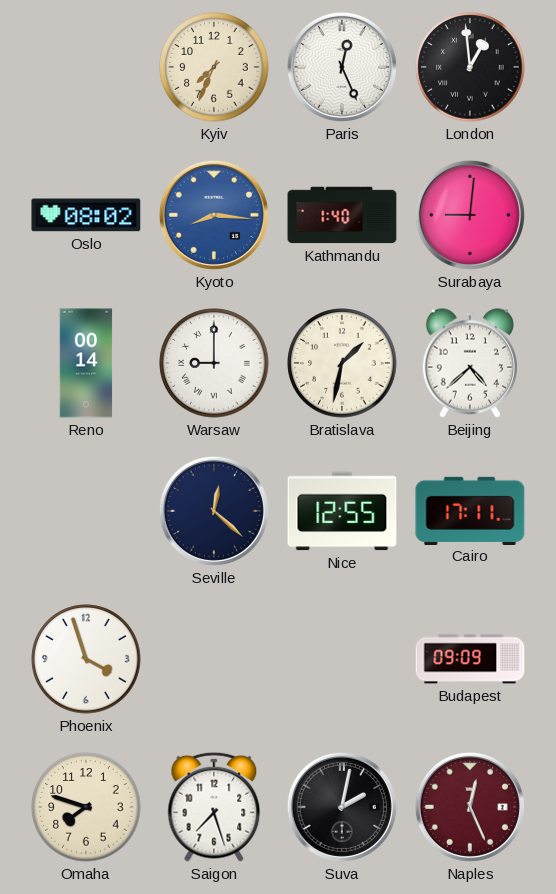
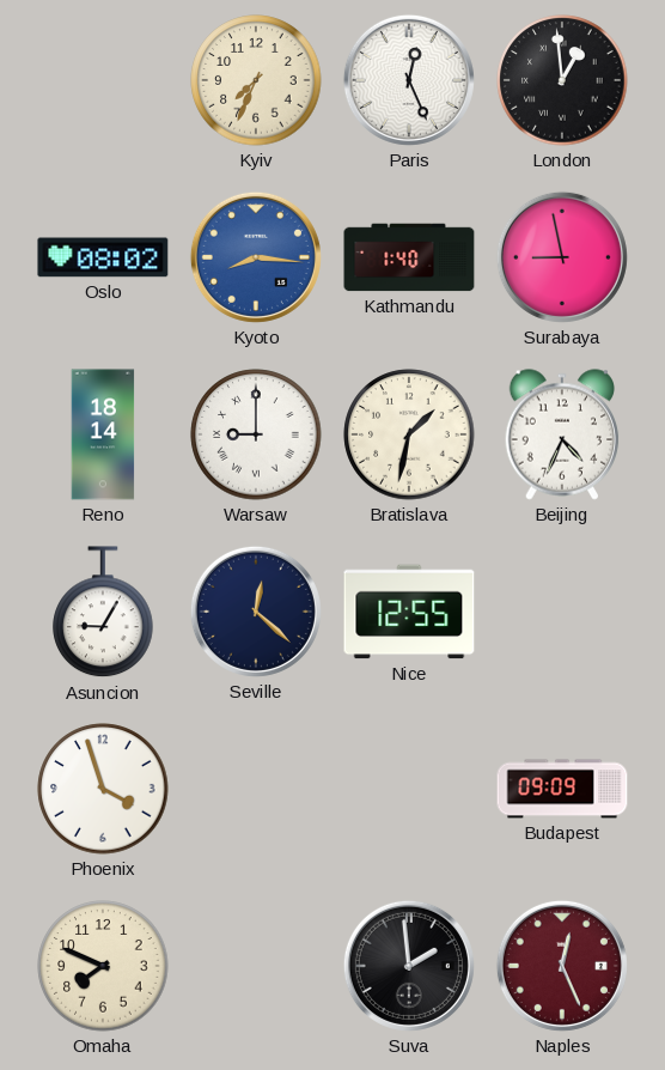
Surabaya: 9:01 -> 8:58 (562, 257)
Reno: 00:14 -> 18:14 (103, 434)
Beijing: 4:38 -> 4:34 (562, 434)
Asuncion: none -> 9:05 (103, 613)
Cairo: 17:11 -> none (470, 510)
Omaha: 7:48 -> 7:49 (103, 966)
Saigon: 7:27 -> none (214, 807)
Suva: 2:02 -> 1:59 (409, 966)
